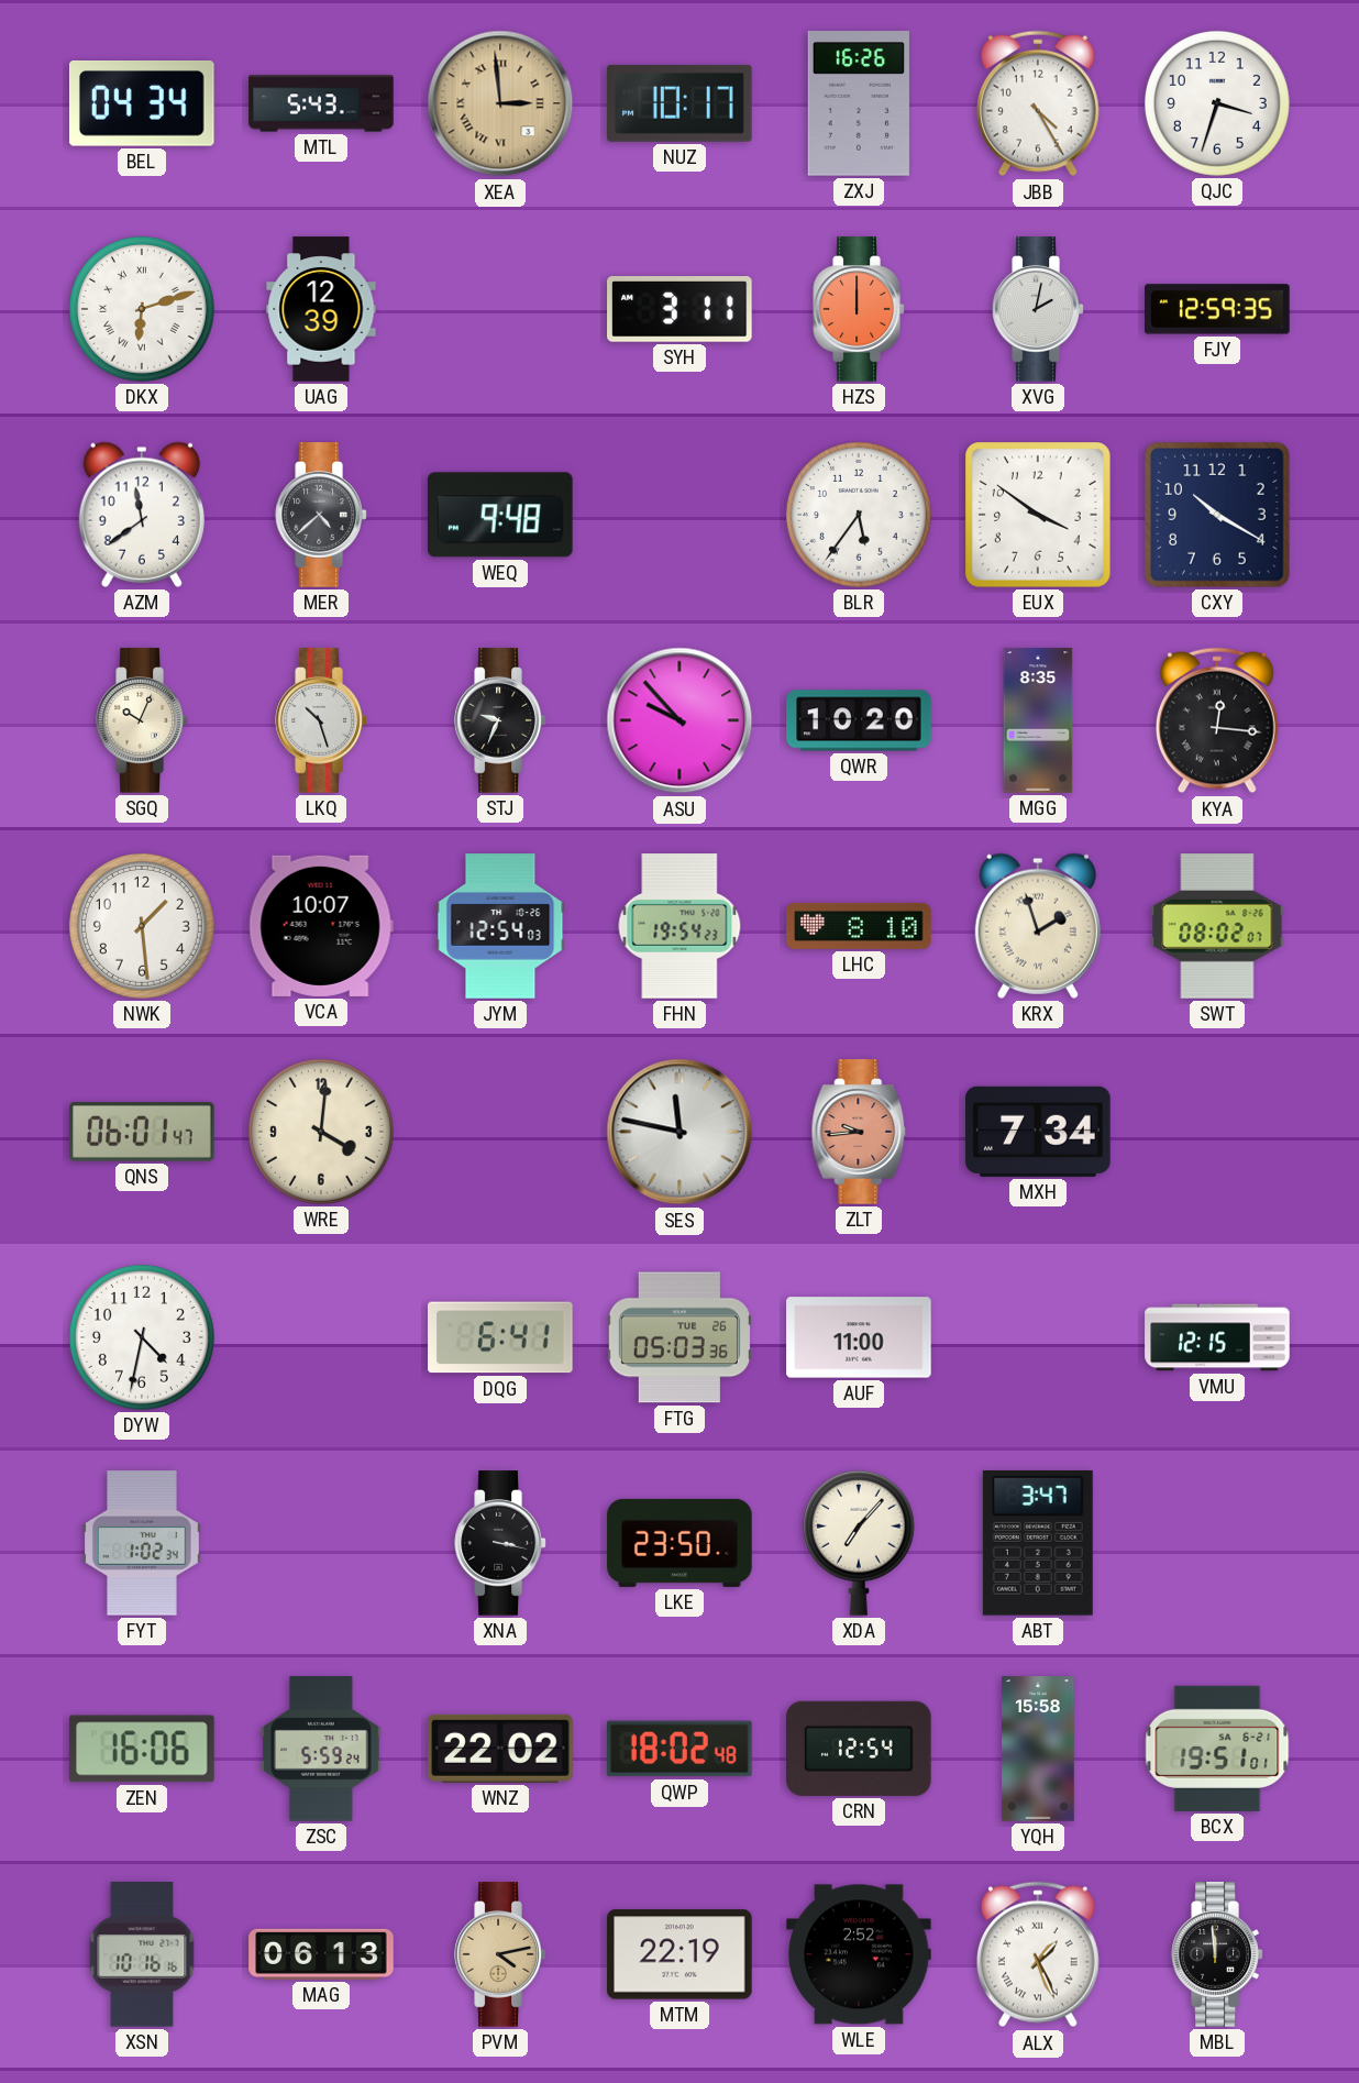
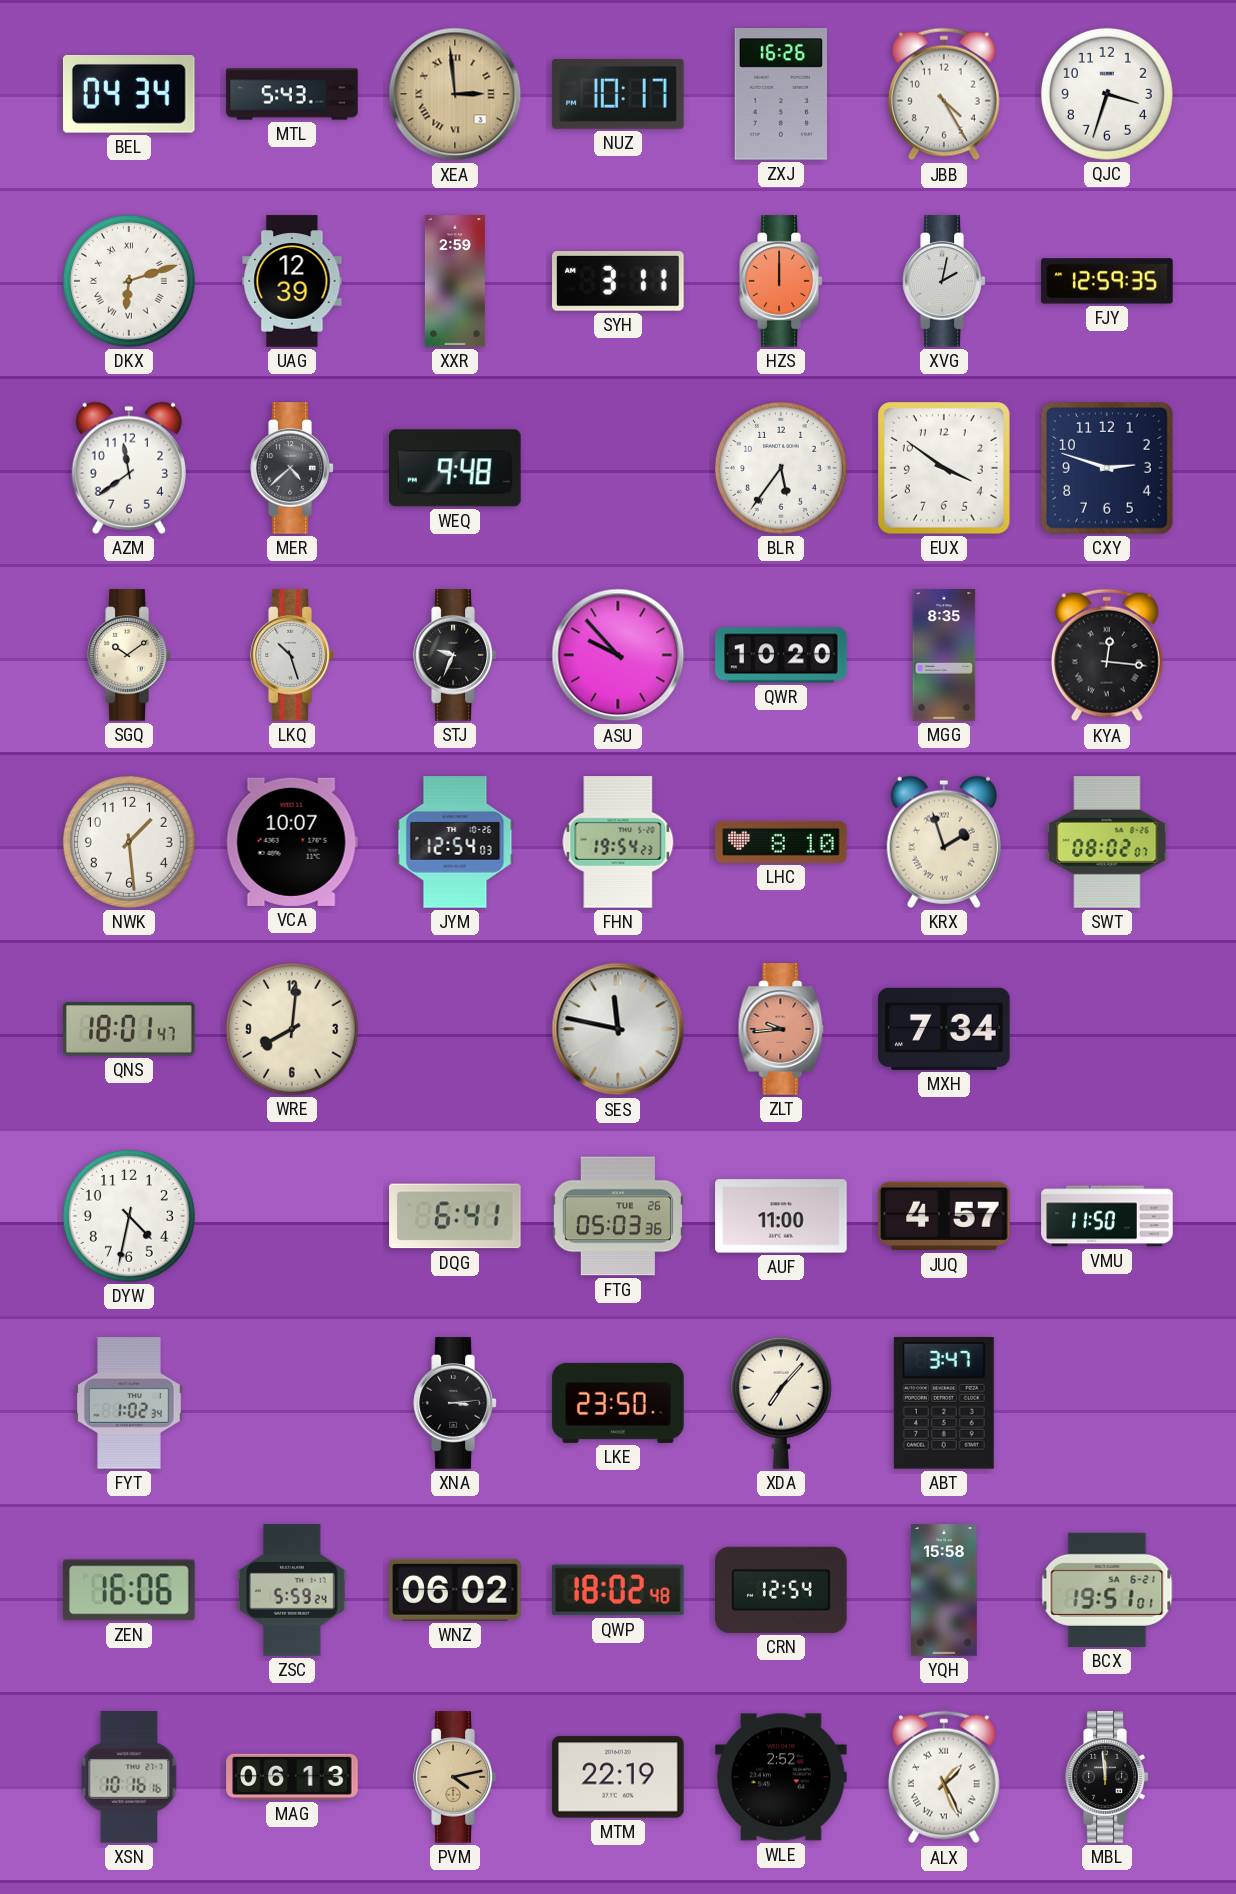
XXR: none -> 2:59 (455, 281)
CXY: 10:20 -> 2:48 (1107, 468)
SGQ: 10:04 -> 10:09 (129, 655)
QNS: 06:01 -> 18:01 (129, 1029)
WRE: 4:01 -> 8:01 (292, 1029)
JUQ: none -> 4:57 (944, 1216)
VMU: 12:15 -> 11:50 (1107, 1216)
XNA: 3:17 -> 3:14 (455, 1403)
WNZ: 22:02 -> 06:02 (455, 1590)
